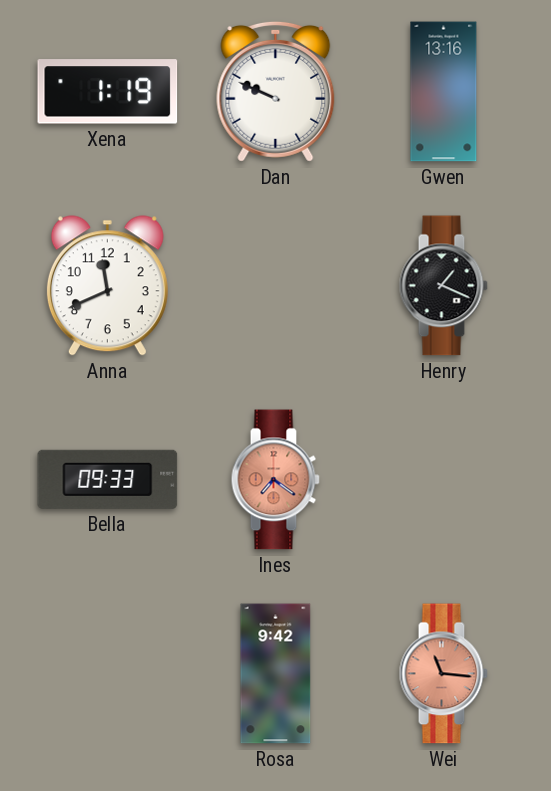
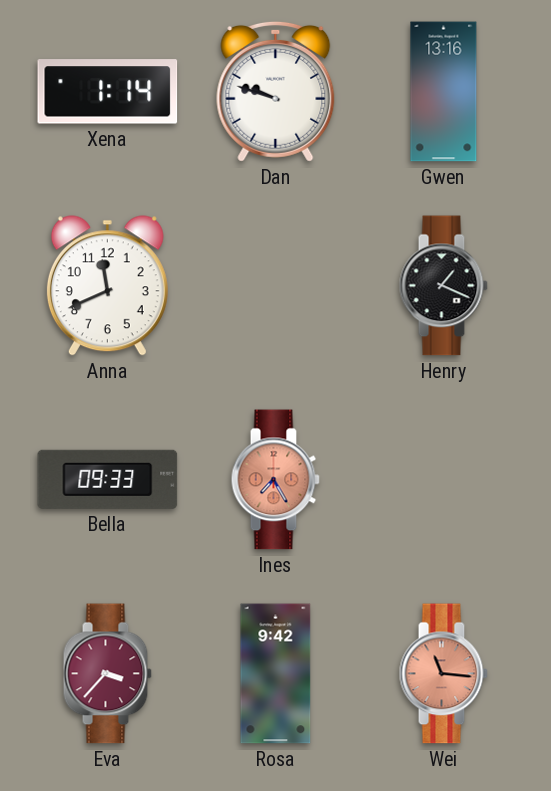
Xena: 1:19 -> 1:14 (108, 92)
Dan: 9:49 -> 9:48 (276, 91)
Ines: 7:21 -> 7:25 (275, 480)
Eva: none -> 3:37 (107, 674)
